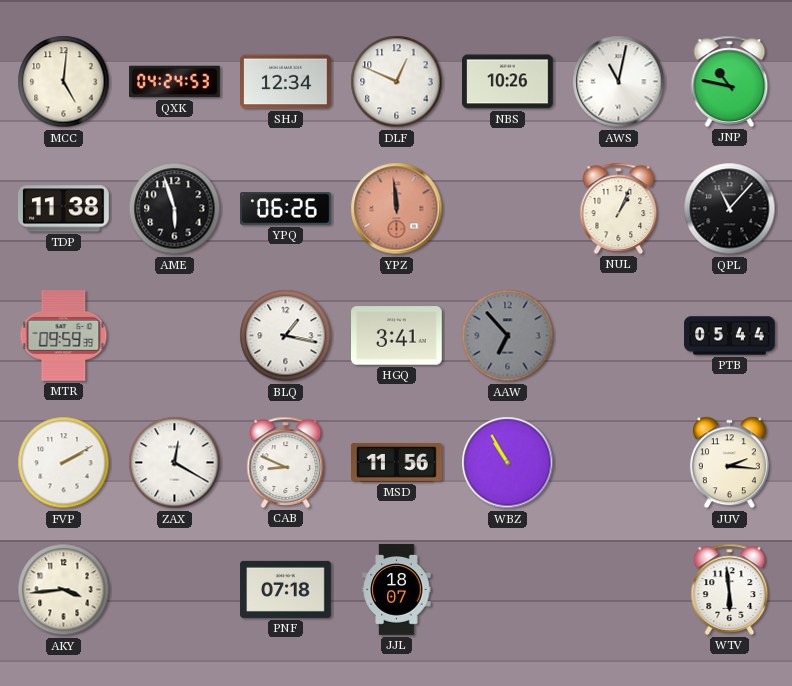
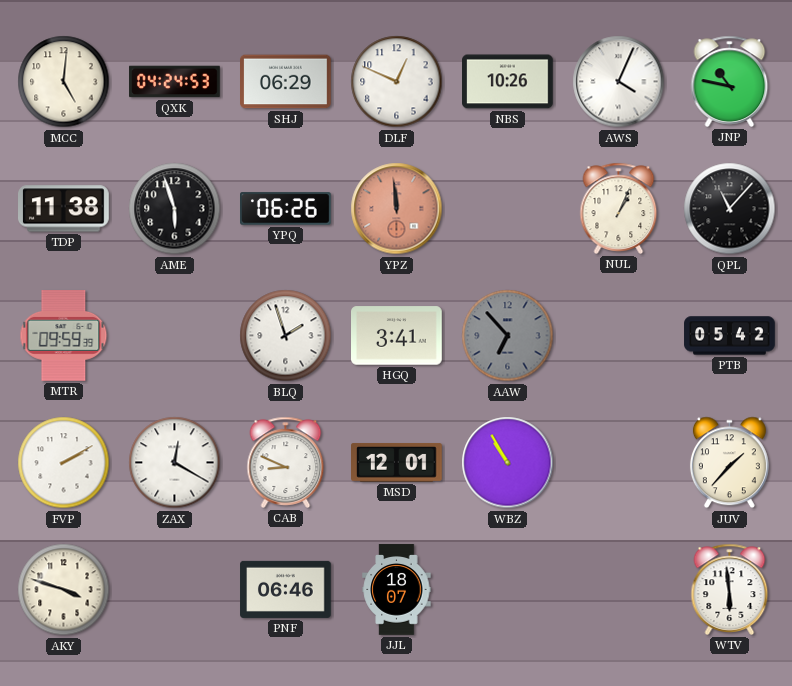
SHJ: 12:34 -> 06:29 (286, 82)
AWS: 11:02 -> 4:04 (619, 82)
BLQ: 1:17 -> 1:57 (286, 336)
PTB: 05:44 -> 05:42 (730, 336)
MSD: 11:56 -> 12:01 (397, 463)
JUV: 2:16 -> 1:37 (729, 463)
AKY: 3:44 -> 3:48 (64, 590)
PNF: 07:18 -> 06:46 (286, 589)
